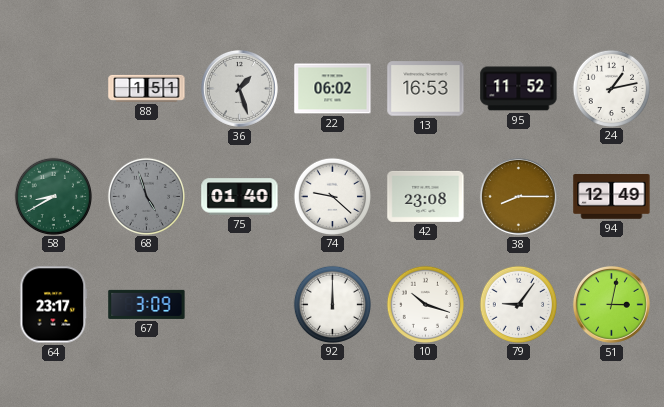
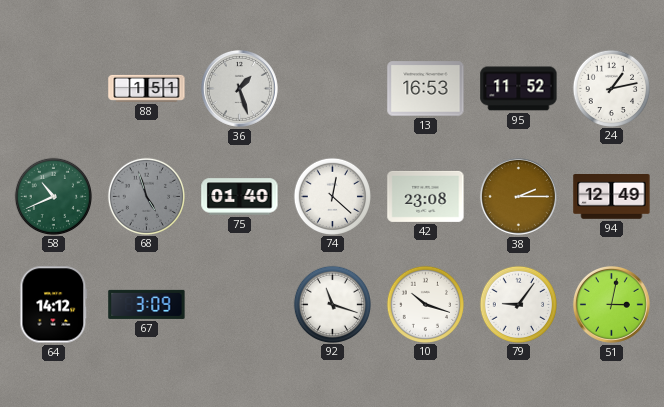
22: 06:02 -> none (333, 89)
58: 8:40 -> 10:41 (53, 196)
74: 9:22 -> 12:22 (332, 196)
38: 8:15 -> 2:15 (518, 196)
64: 23:17 -> 14:12 (54, 305)
92: 12:00 -> 11:18 (332, 304)
